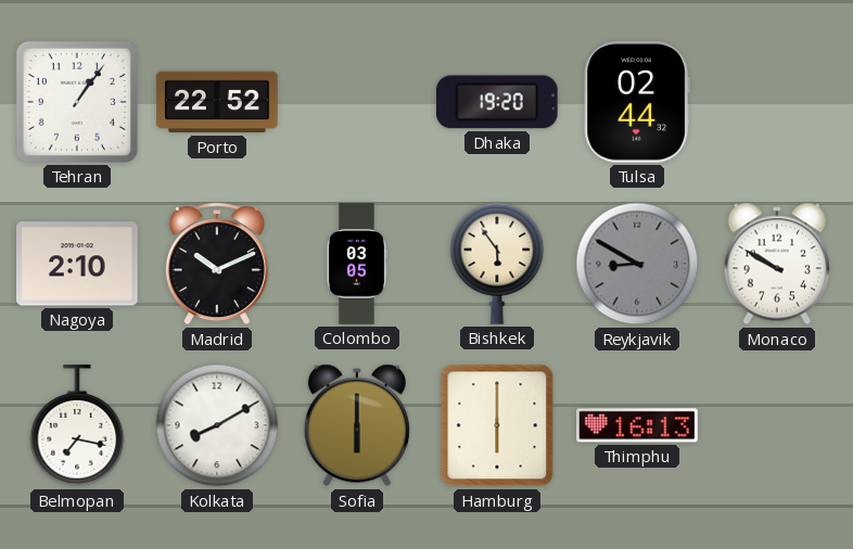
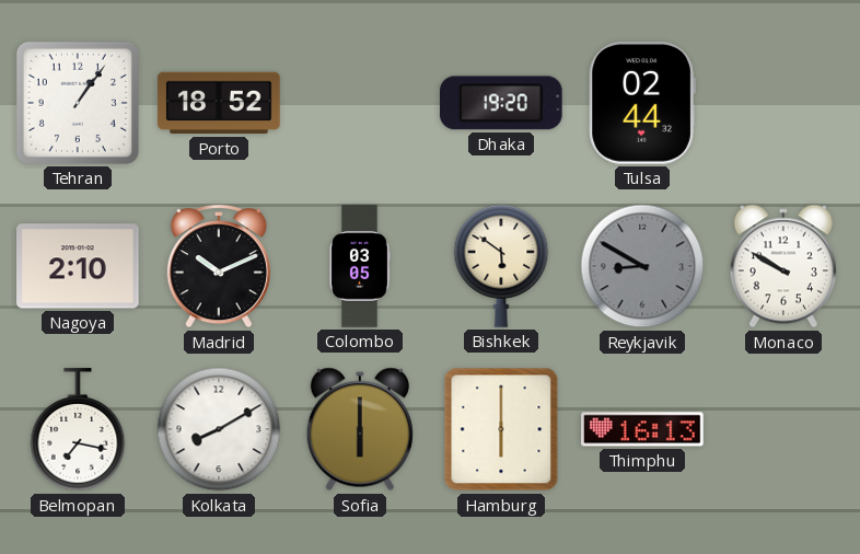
Porto: 22:52 -> 18:52 (219, 103)
Bishkek: 5:54 -> 5:51 (501, 266)
